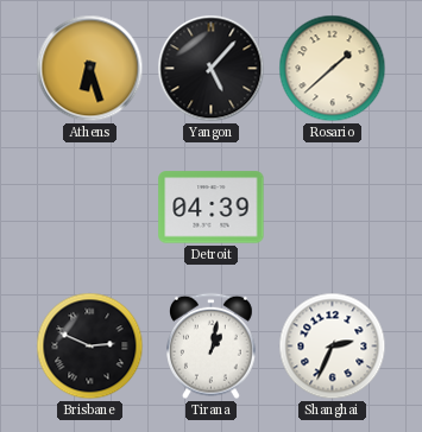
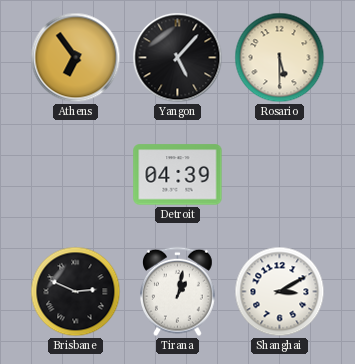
Athens: 6:27 -> 6:54 (76, 58)
Rosario: 1:38 -> 5:30 (280, 58)
Shanghai: 2:34 -> 3:10 (280, 292)
